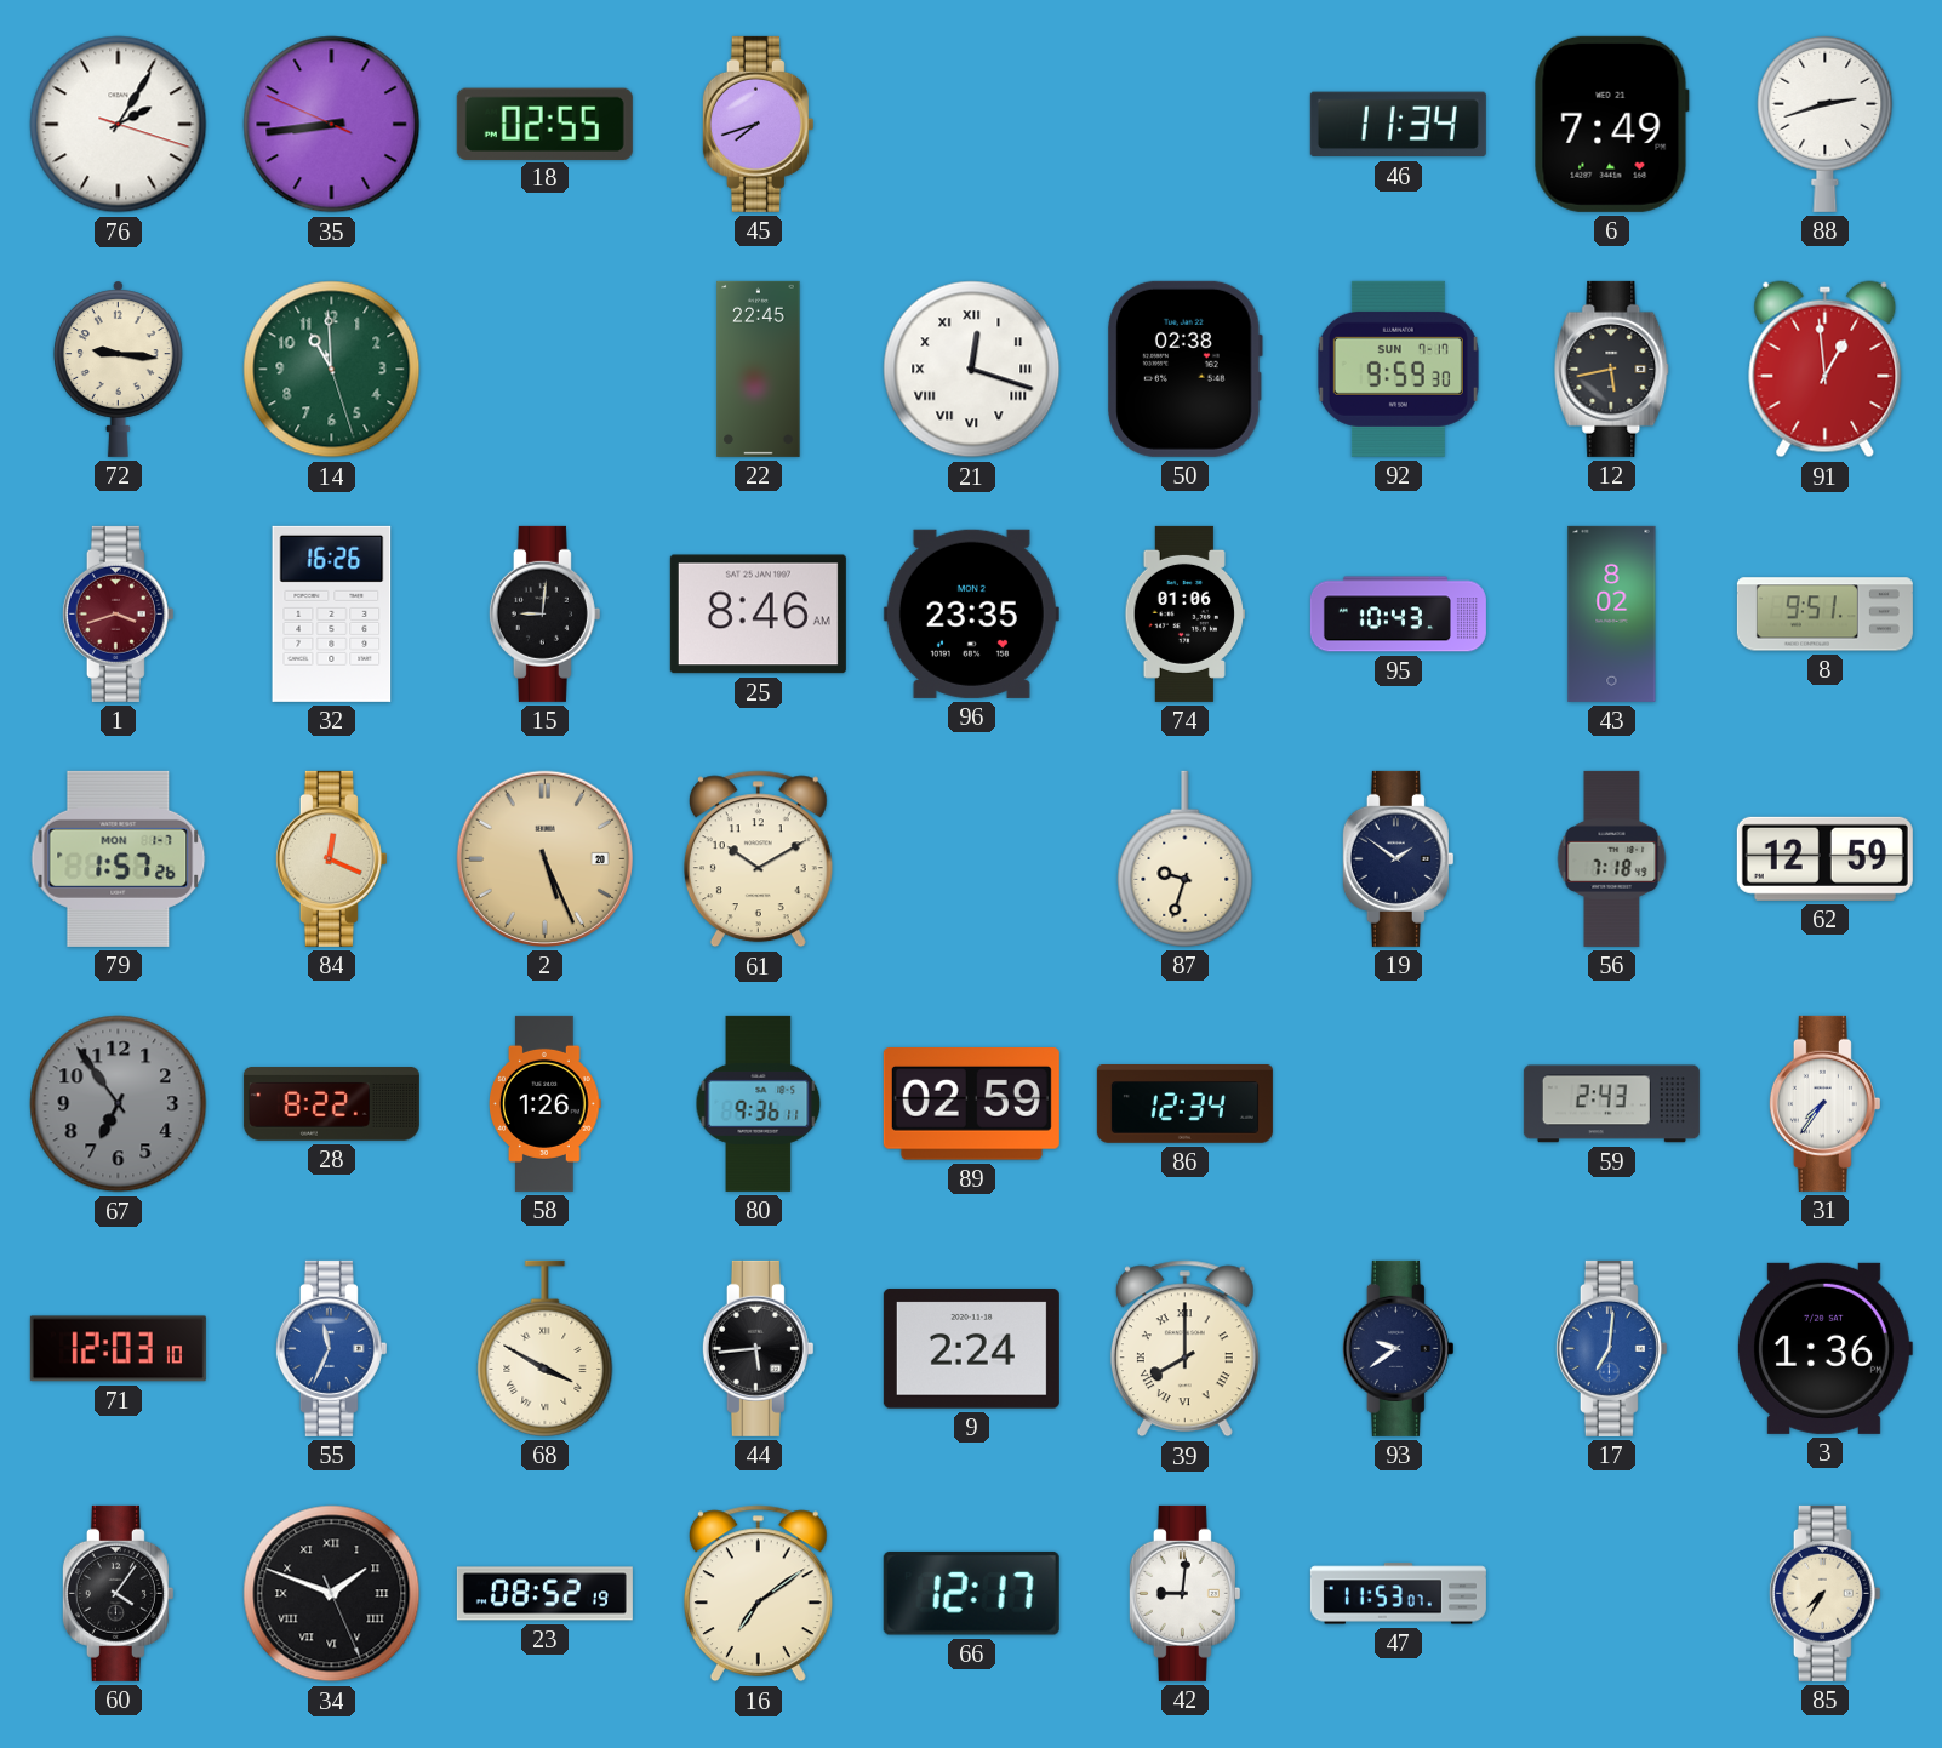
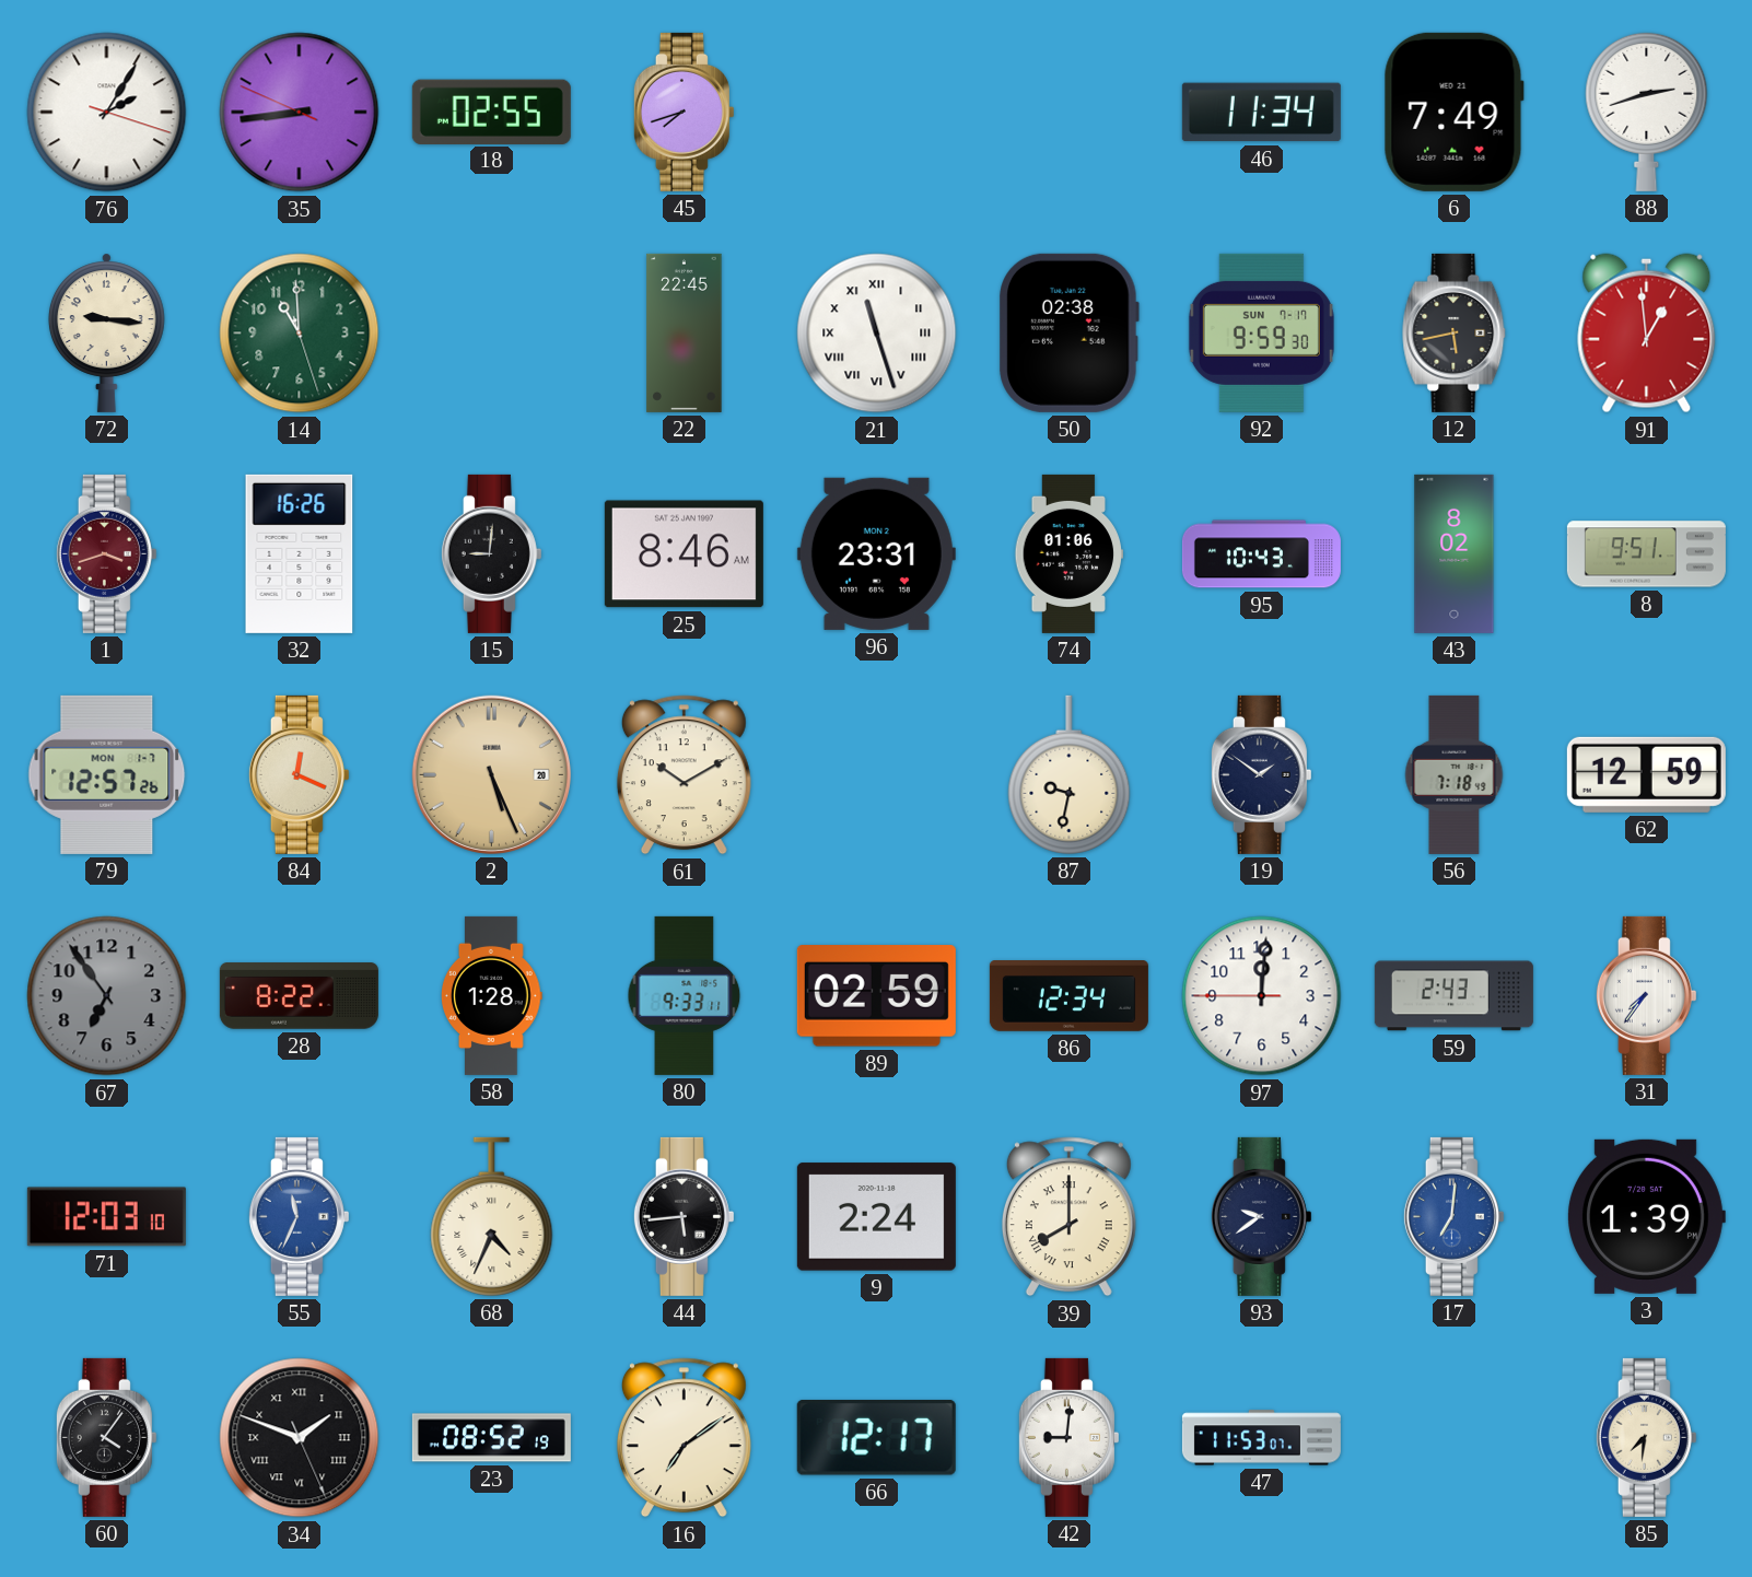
21: 12:18 -> 11:27 (877, 334)
96: 23:35 -> 23:31 (876, 553)
79: 1:57 -> 12:57 (107, 774)
87: 9:33 -> 9:32 (1070, 774)
58: 1:26 -> 1:28 (492, 995)
80: 9:36 -> 9:33 (685, 995)
97: none -> 12:00 (1262, 996)
68: 3:50 -> 4:34 (492, 1216)
3: 1:36 -> 1:39 (1647, 1216)
85: 7:35 -> 7:31 (1646, 1437)
